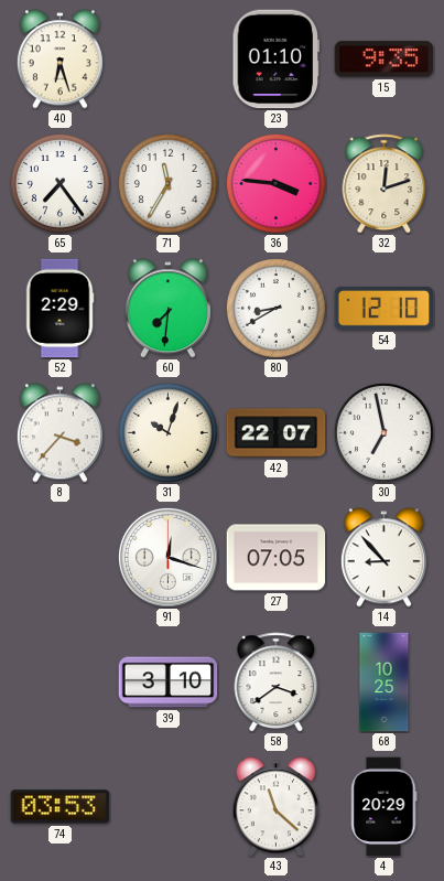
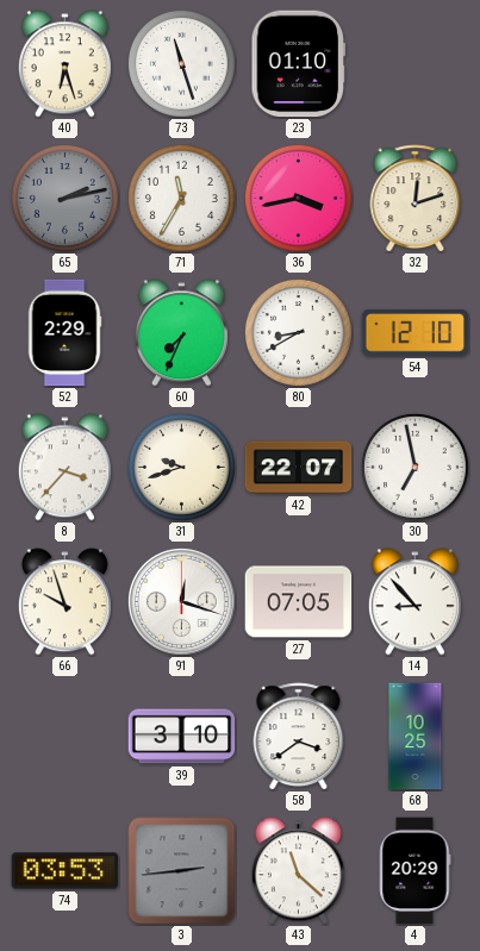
73: none -> 11:27 (181, 63)
15: 9:35 -> none (385, 60)
65: 7:24 -> 2:13 (64, 198)
65 dial: white -> grey (64, 198)
36: 3:46 -> 3:43 (298, 198)
60: 7:31 -> 7:34 (181, 333)
31: 10:03 -> 9:42 (181, 467)
66: none -> 9:57 (64, 602)
3: none -> 2:44 (182, 871)
